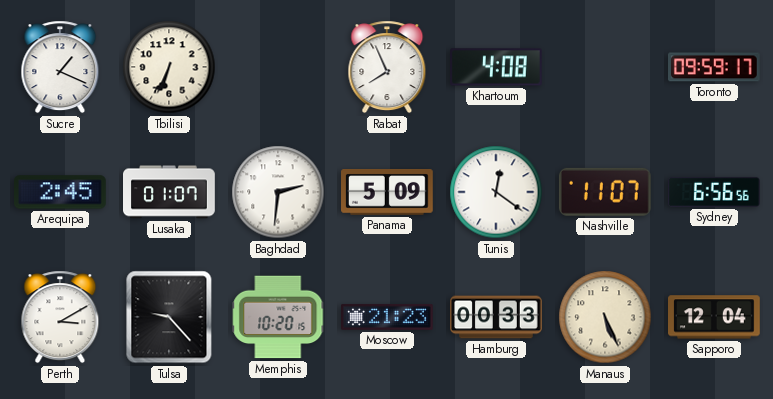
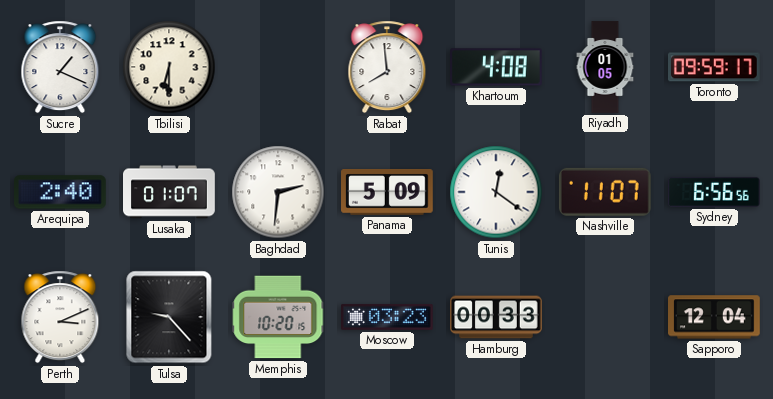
Tbilisi: 6:34 -> 6:30 (169, 67)
Rabat: 7:56 -> 7:59 (387, 67)
Riyadh: none -> 01:05 (605, 67)
Arequipa: 2:45 -> 2:40 (61, 192)
Perth: 3:10 -> 3:11 (60, 317)
Moscow: 21:23 -> 03:23 (388, 317)
Manaus: 5:26 -> none (605, 317)
